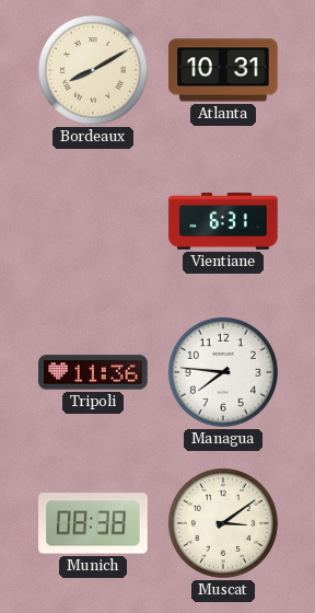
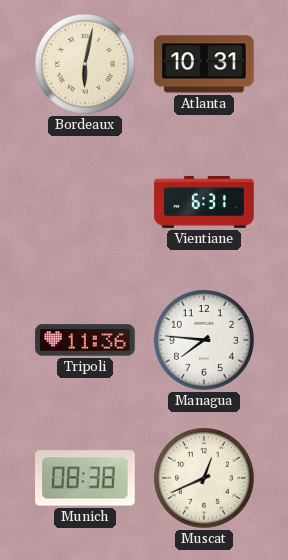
Bordeaux: 8:10 -> 6:02 (85, 64)
Muscat: 3:09 -> 12:41 (204, 478)
